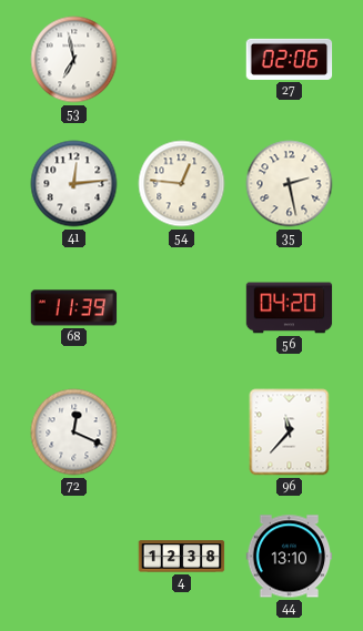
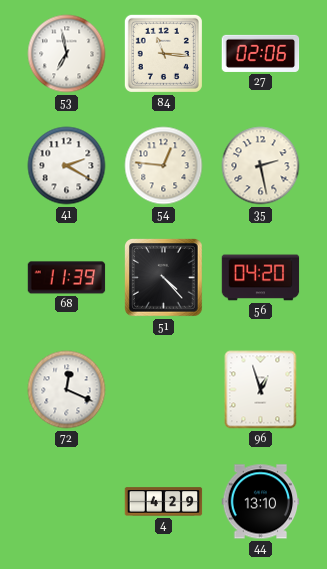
84: none -> 11:16 (163, 53)
41: 12:14 -> 2:20 (67, 166)
51: none -> 4:23 (164, 278)
96: 11:37 -> 12:57 (261, 390)
4: 12:38 -> 4:29 (164, 502)
